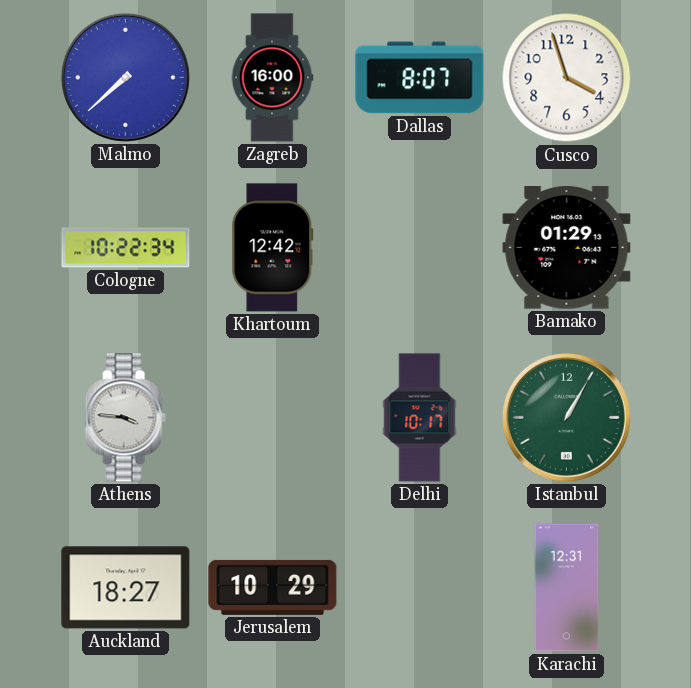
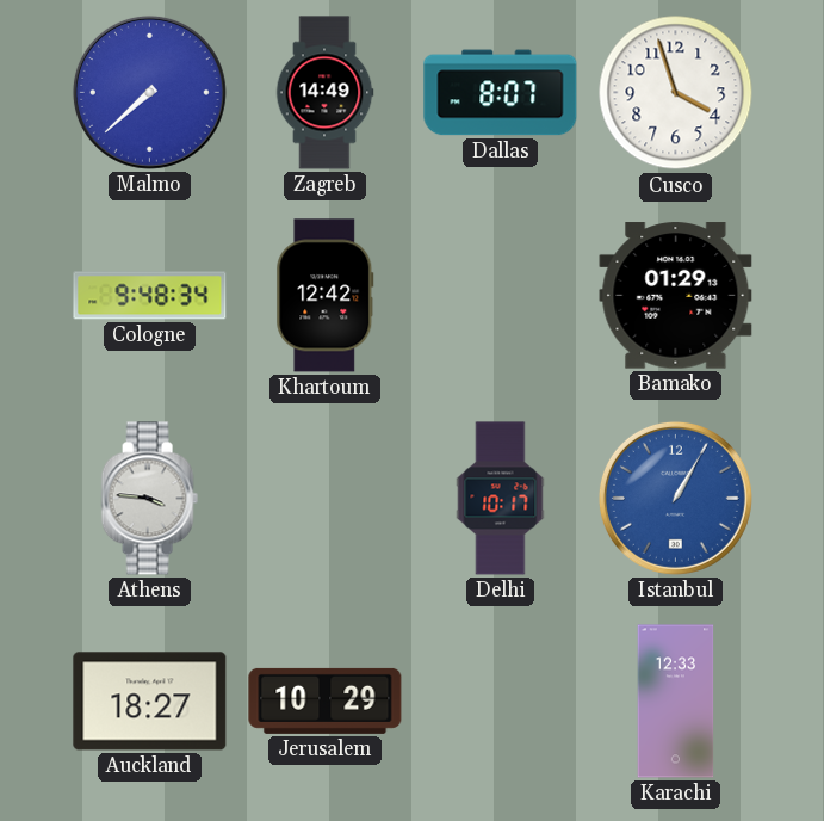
Zagreb: 16:00 -> 14:49 (324, 93)
Cologne: 10:22 -> 9:48 (150, 296)
Istanbul dial: green -> blue (675, 498)
Karachi: 12:31 -> 12:33 (676, 702)
